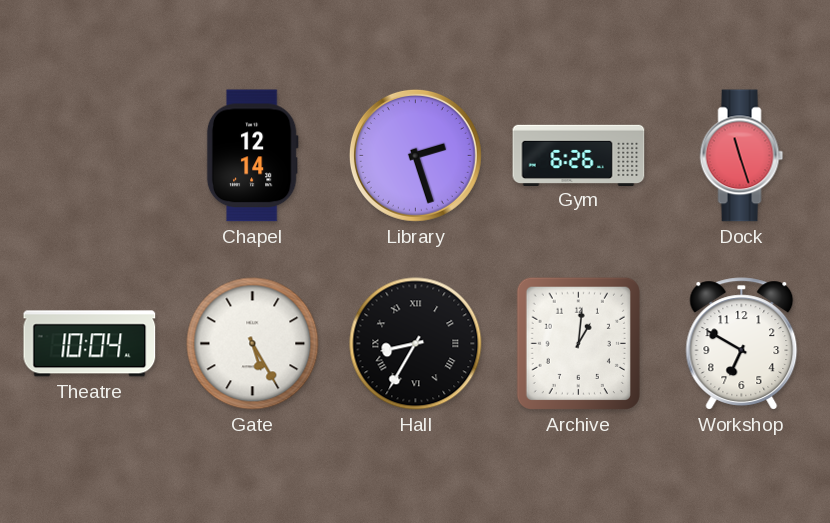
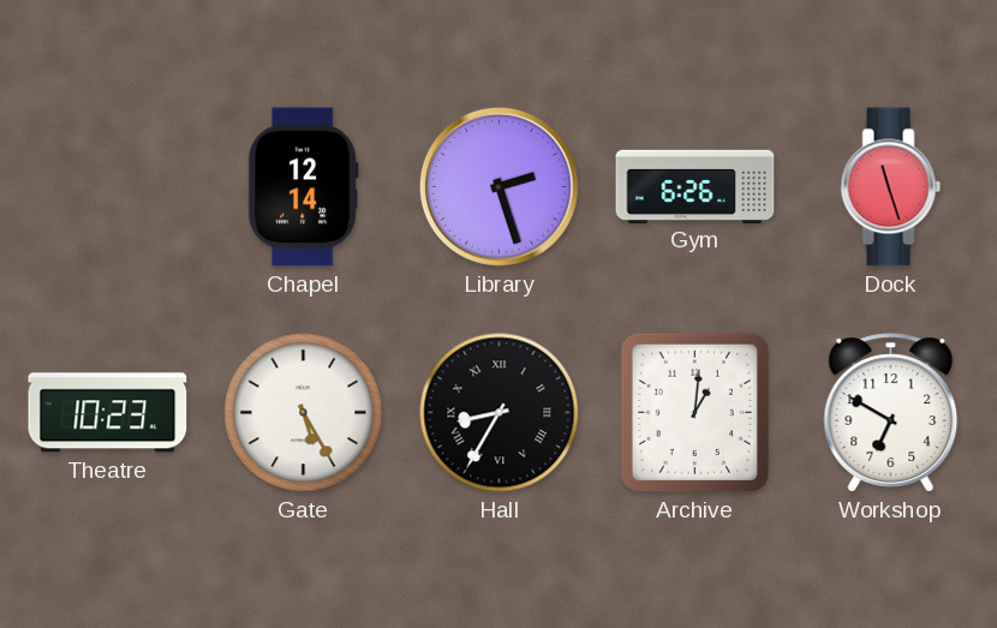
Theatre: 10:04 -> 10:23 (108, 413)
